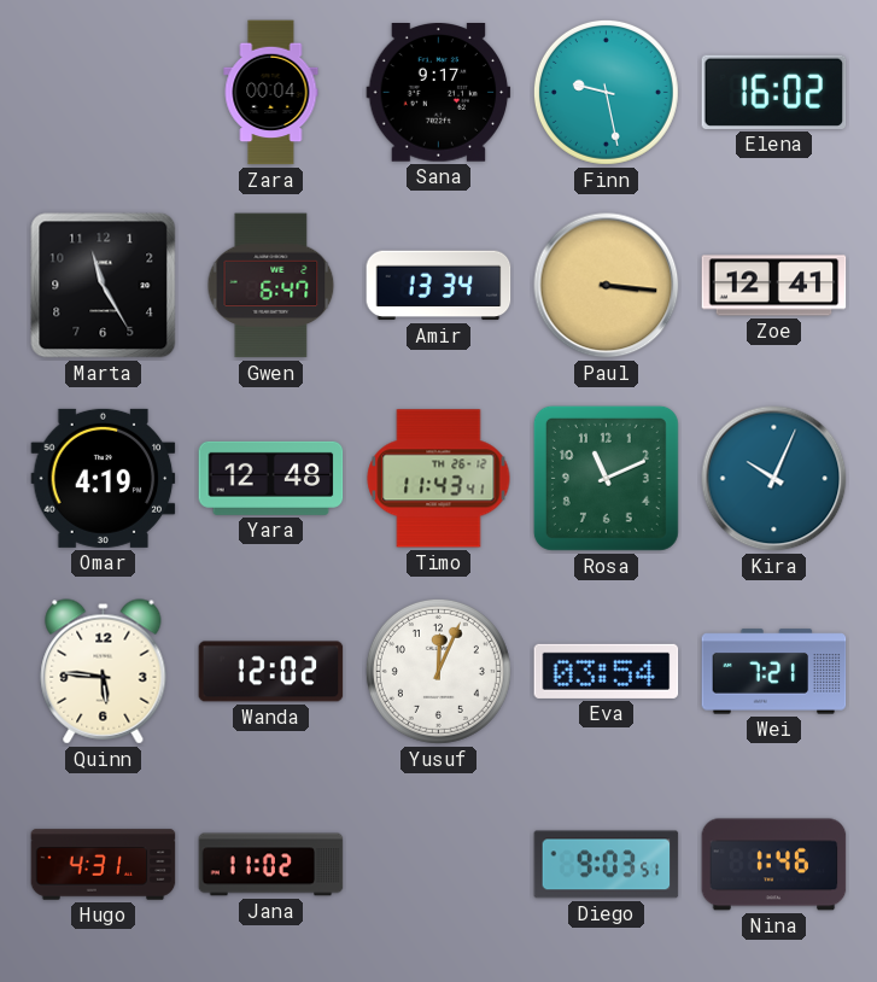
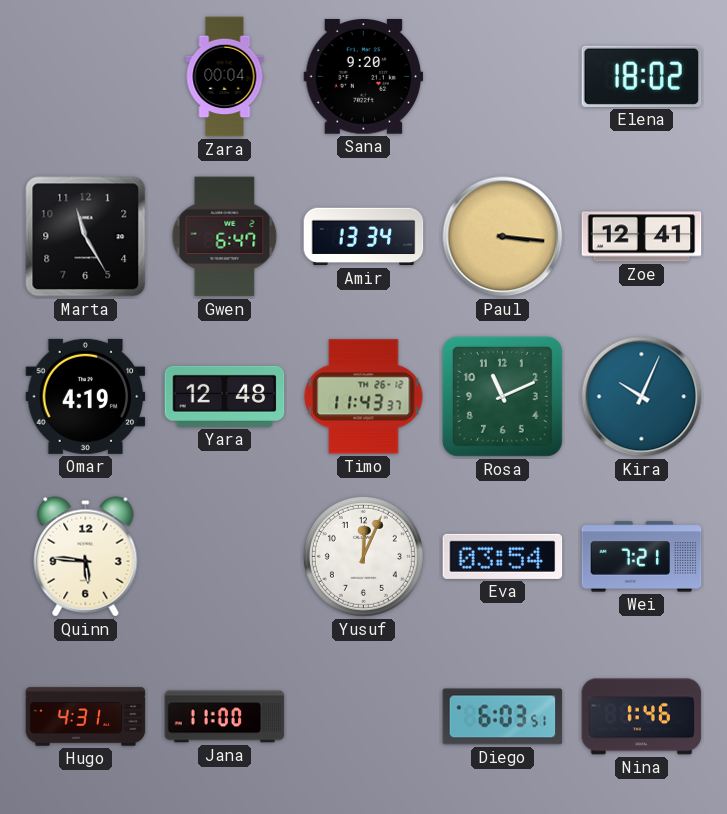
Sana: 9:17 -> 9:20 (364, 77)
Finn: 9:28 -> none (606, 92)
Elena: 16:02 -> 18:02 (642, 76)
Timo: 11:43:41 -> 11:43:37 (364, 397)
Wanda: 12:02 -> none (271, 672)
Jana: 11:02 -> 11:00 (225, 717)
Diego: 9:03 -> 6:03 (503, 717)
